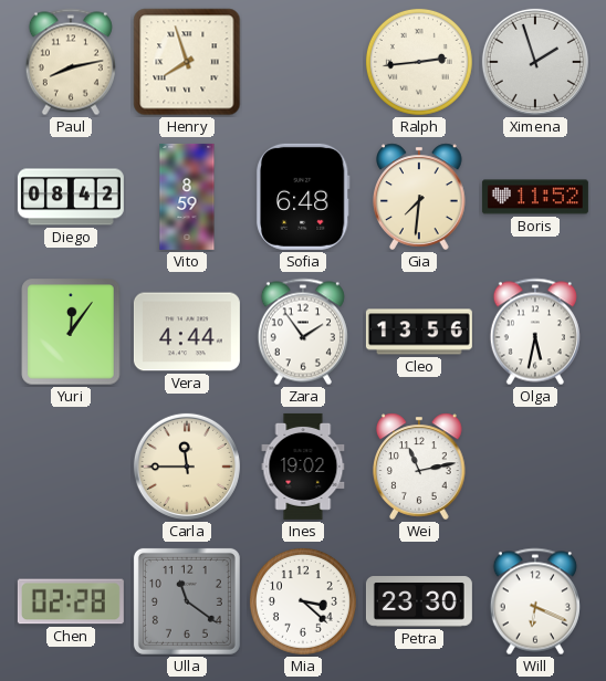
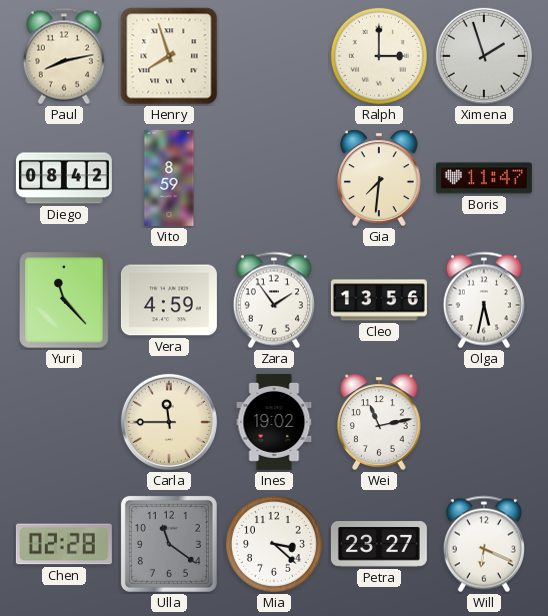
Ralph: 2:44 -> 3:00 (379, 56)
Sofia: 6:48 -> none (303, 197)
Boris: 11:52 -> 11:47 (484, 178)
Yuri: 12:06 -> 11:23 (64, 300)
Vera: 4:44 -> 4:59 (169, 300)
Petra: 23:30 -> 23:27 (379, 544)
